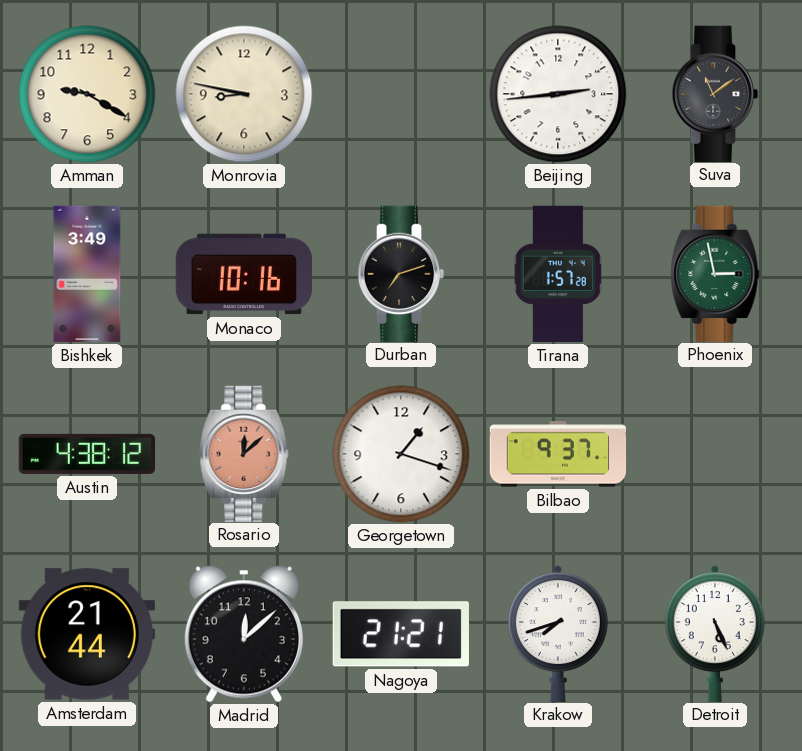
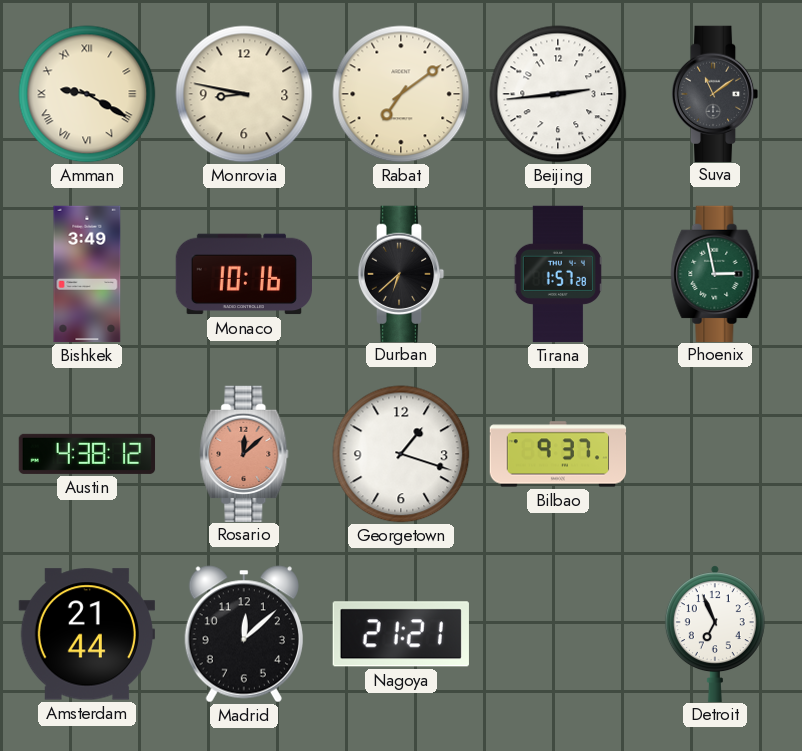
Amman numerals: Arabic -> Roman (87, 94)
Rabat: none -> 7:09 (401, 94)
Durban: 7:12 -> 6:38 (401, 273)
Krakow: 7:42 -> none (558, 633)
Detroit: 5:26 -> 6:56 (715, 633)
